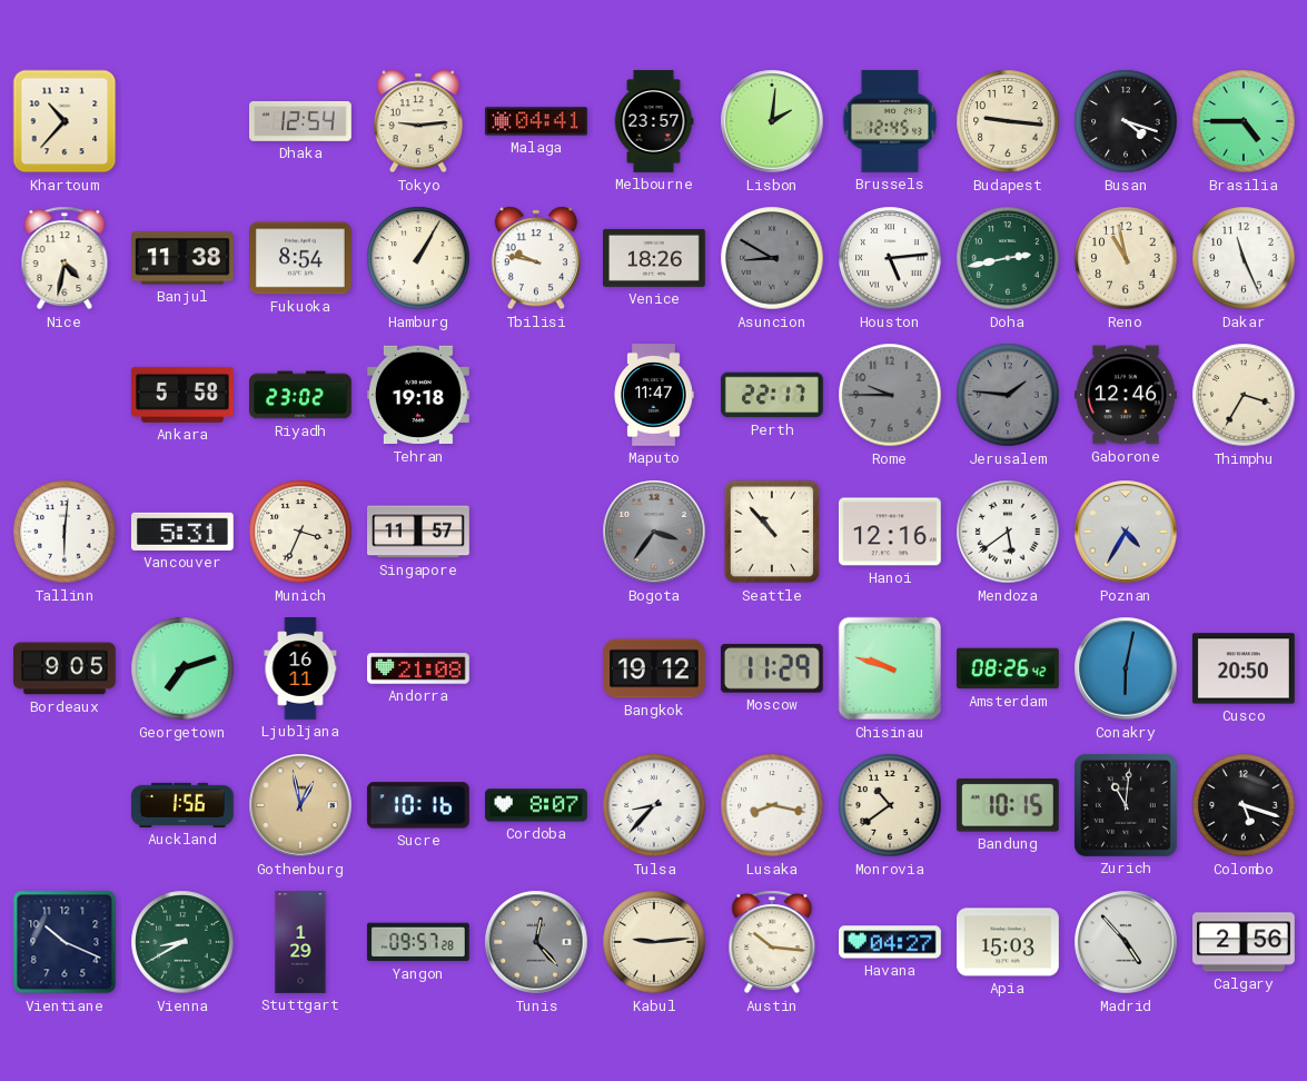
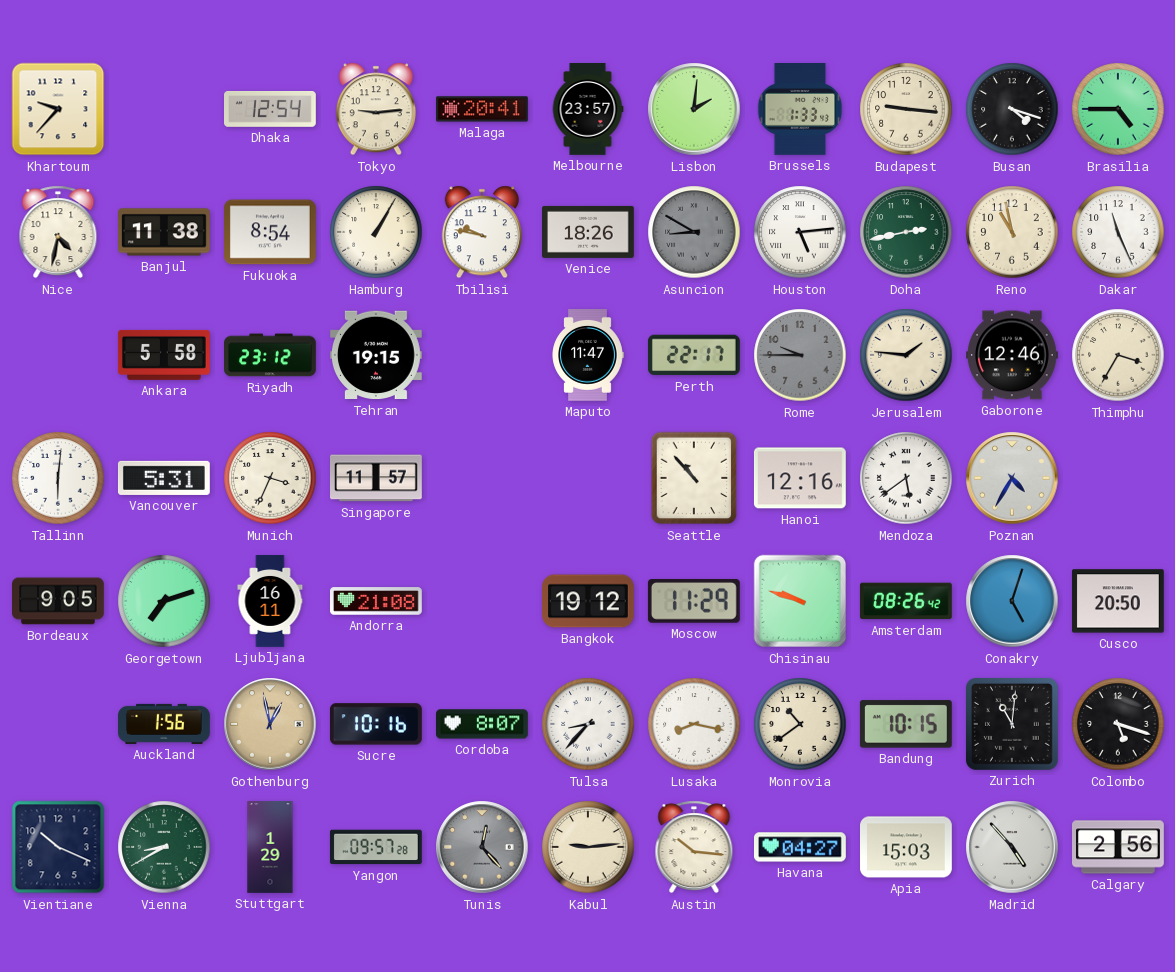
Khartoum: 10:37 -> 9:37 (58, 109)
Malaga: 04:41 -> 20:41 (483, 109)
Brussels: 12:45 -> 1:33 (800, 110)
Riyadh: 23:02 -> 23:12 (271, 355)
Tehran: 19:18 -> 19:15 (376, 355)
Jerusalem dial: grey -> cream (906, 355)
Bogota: 3:36 -> none (654, 532)
Conakry: 6:02 -> 5:03 (1012, 601)
